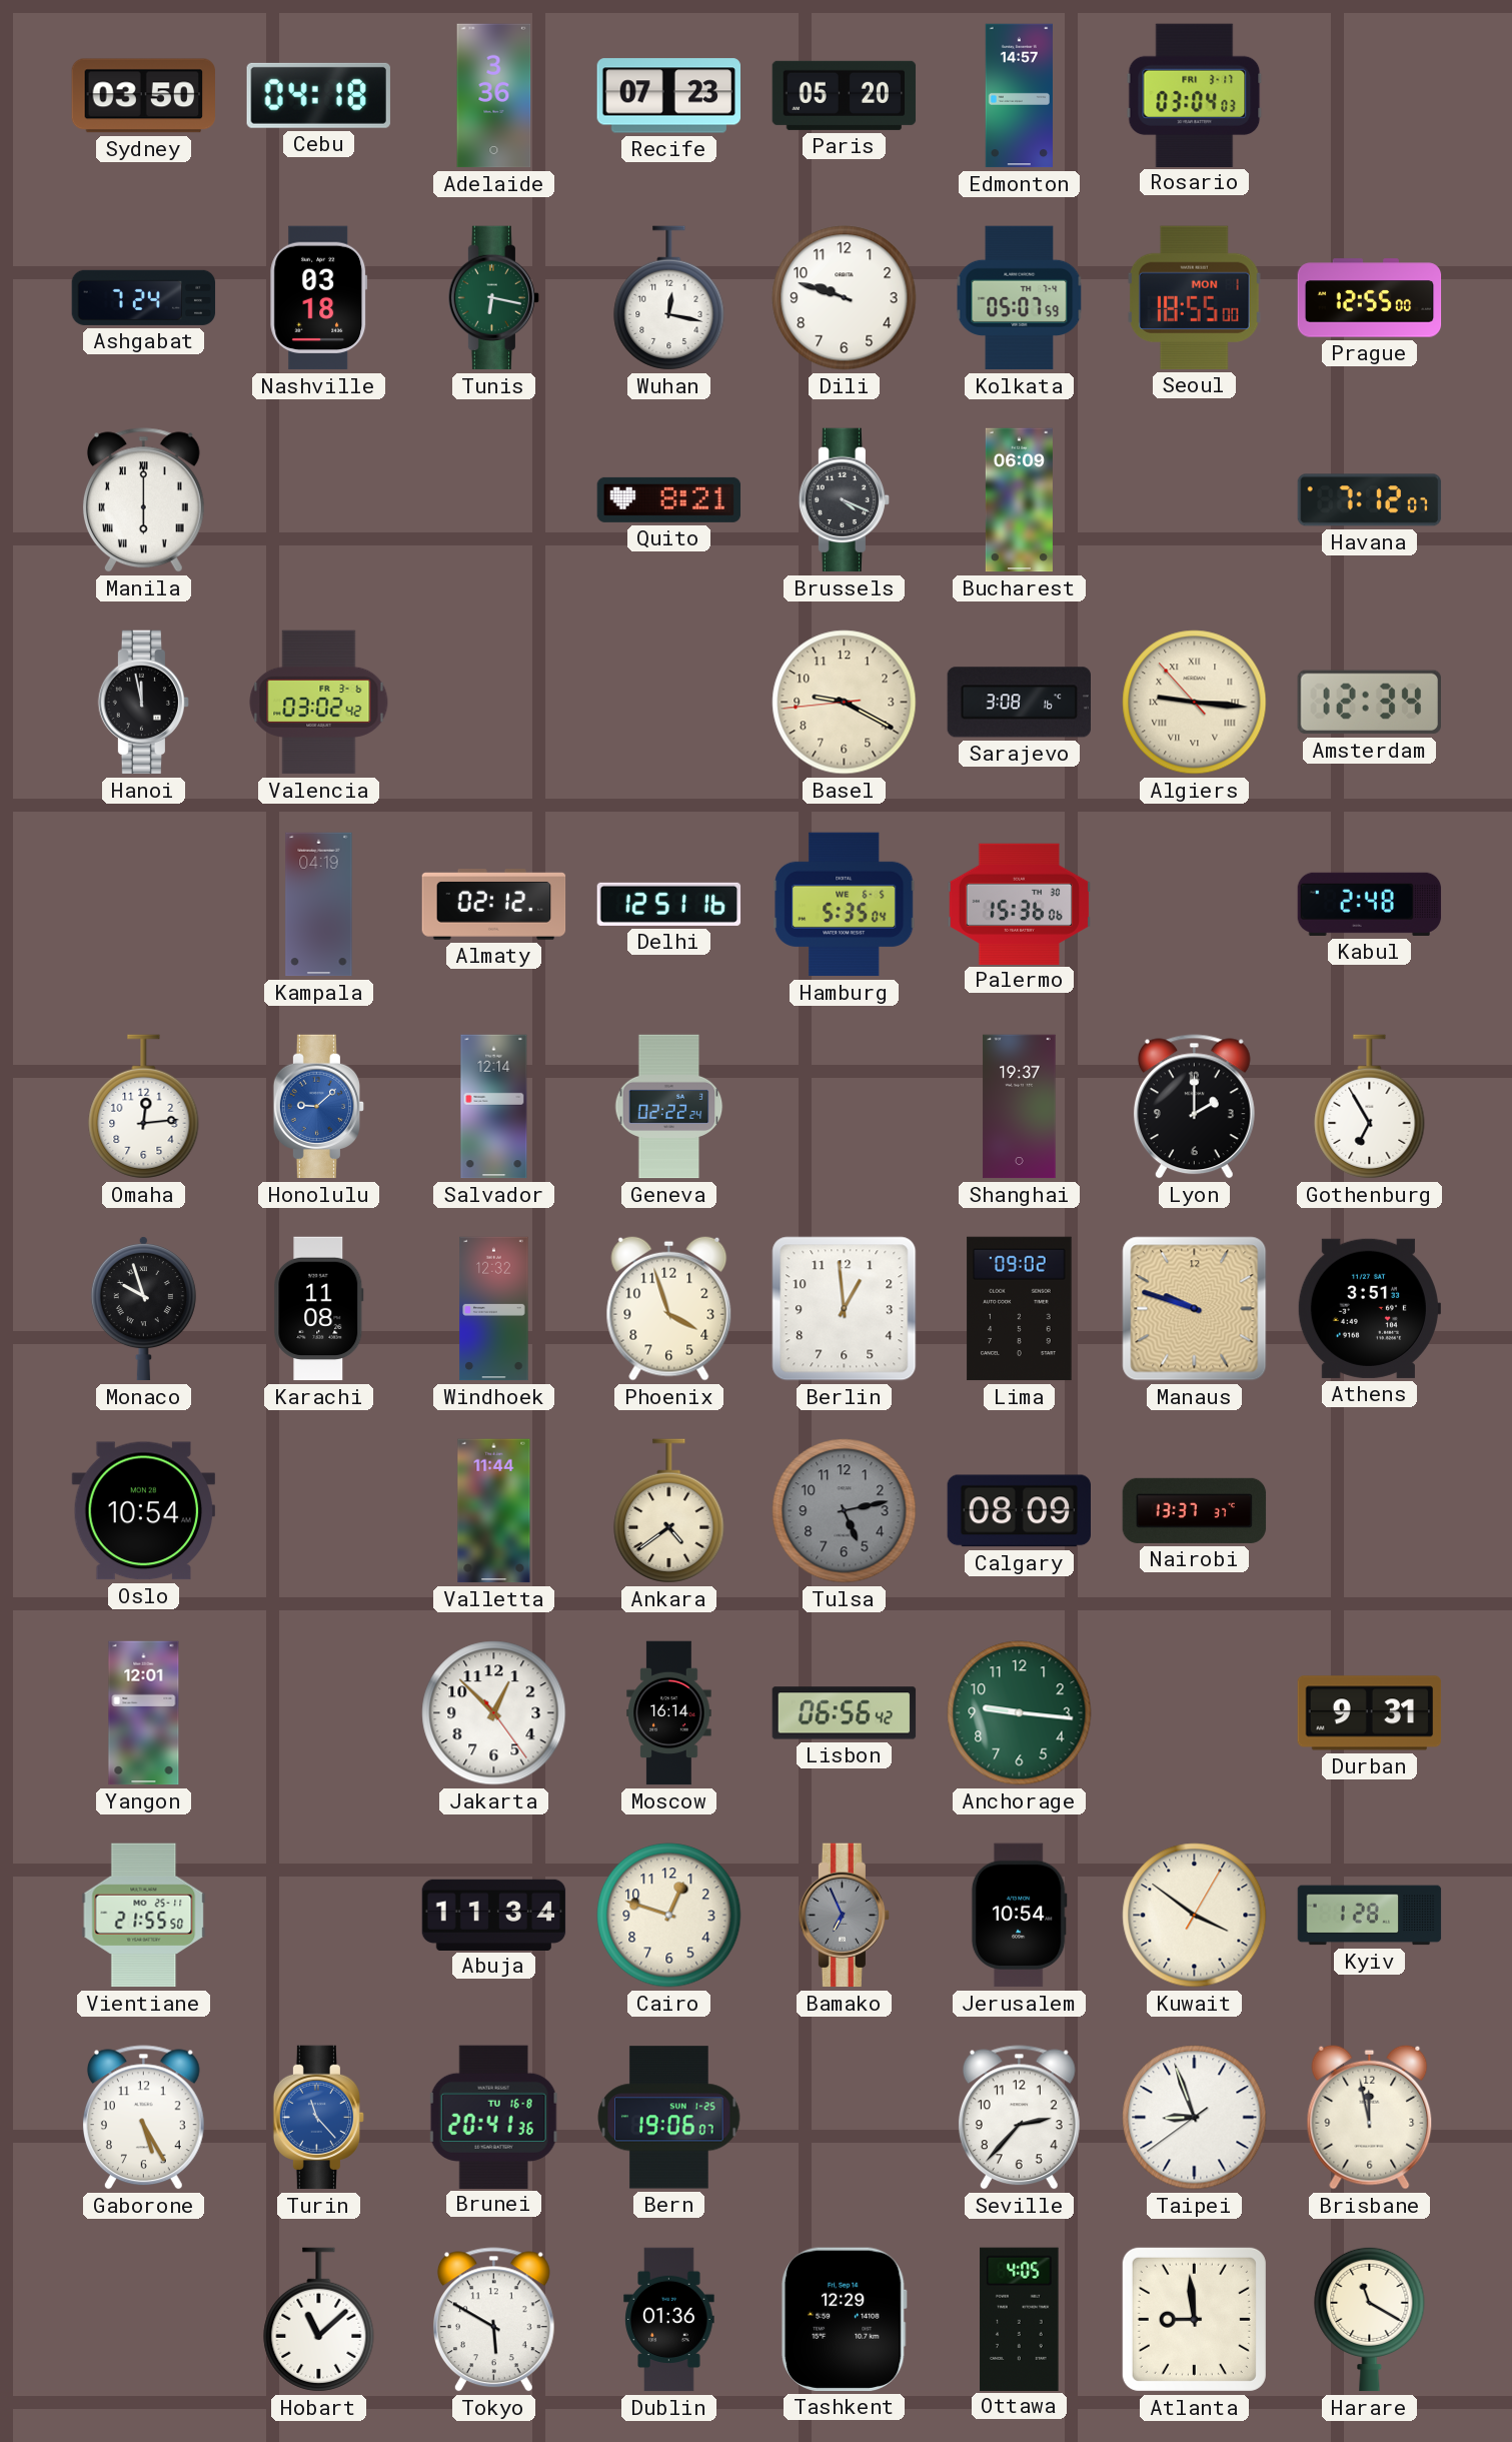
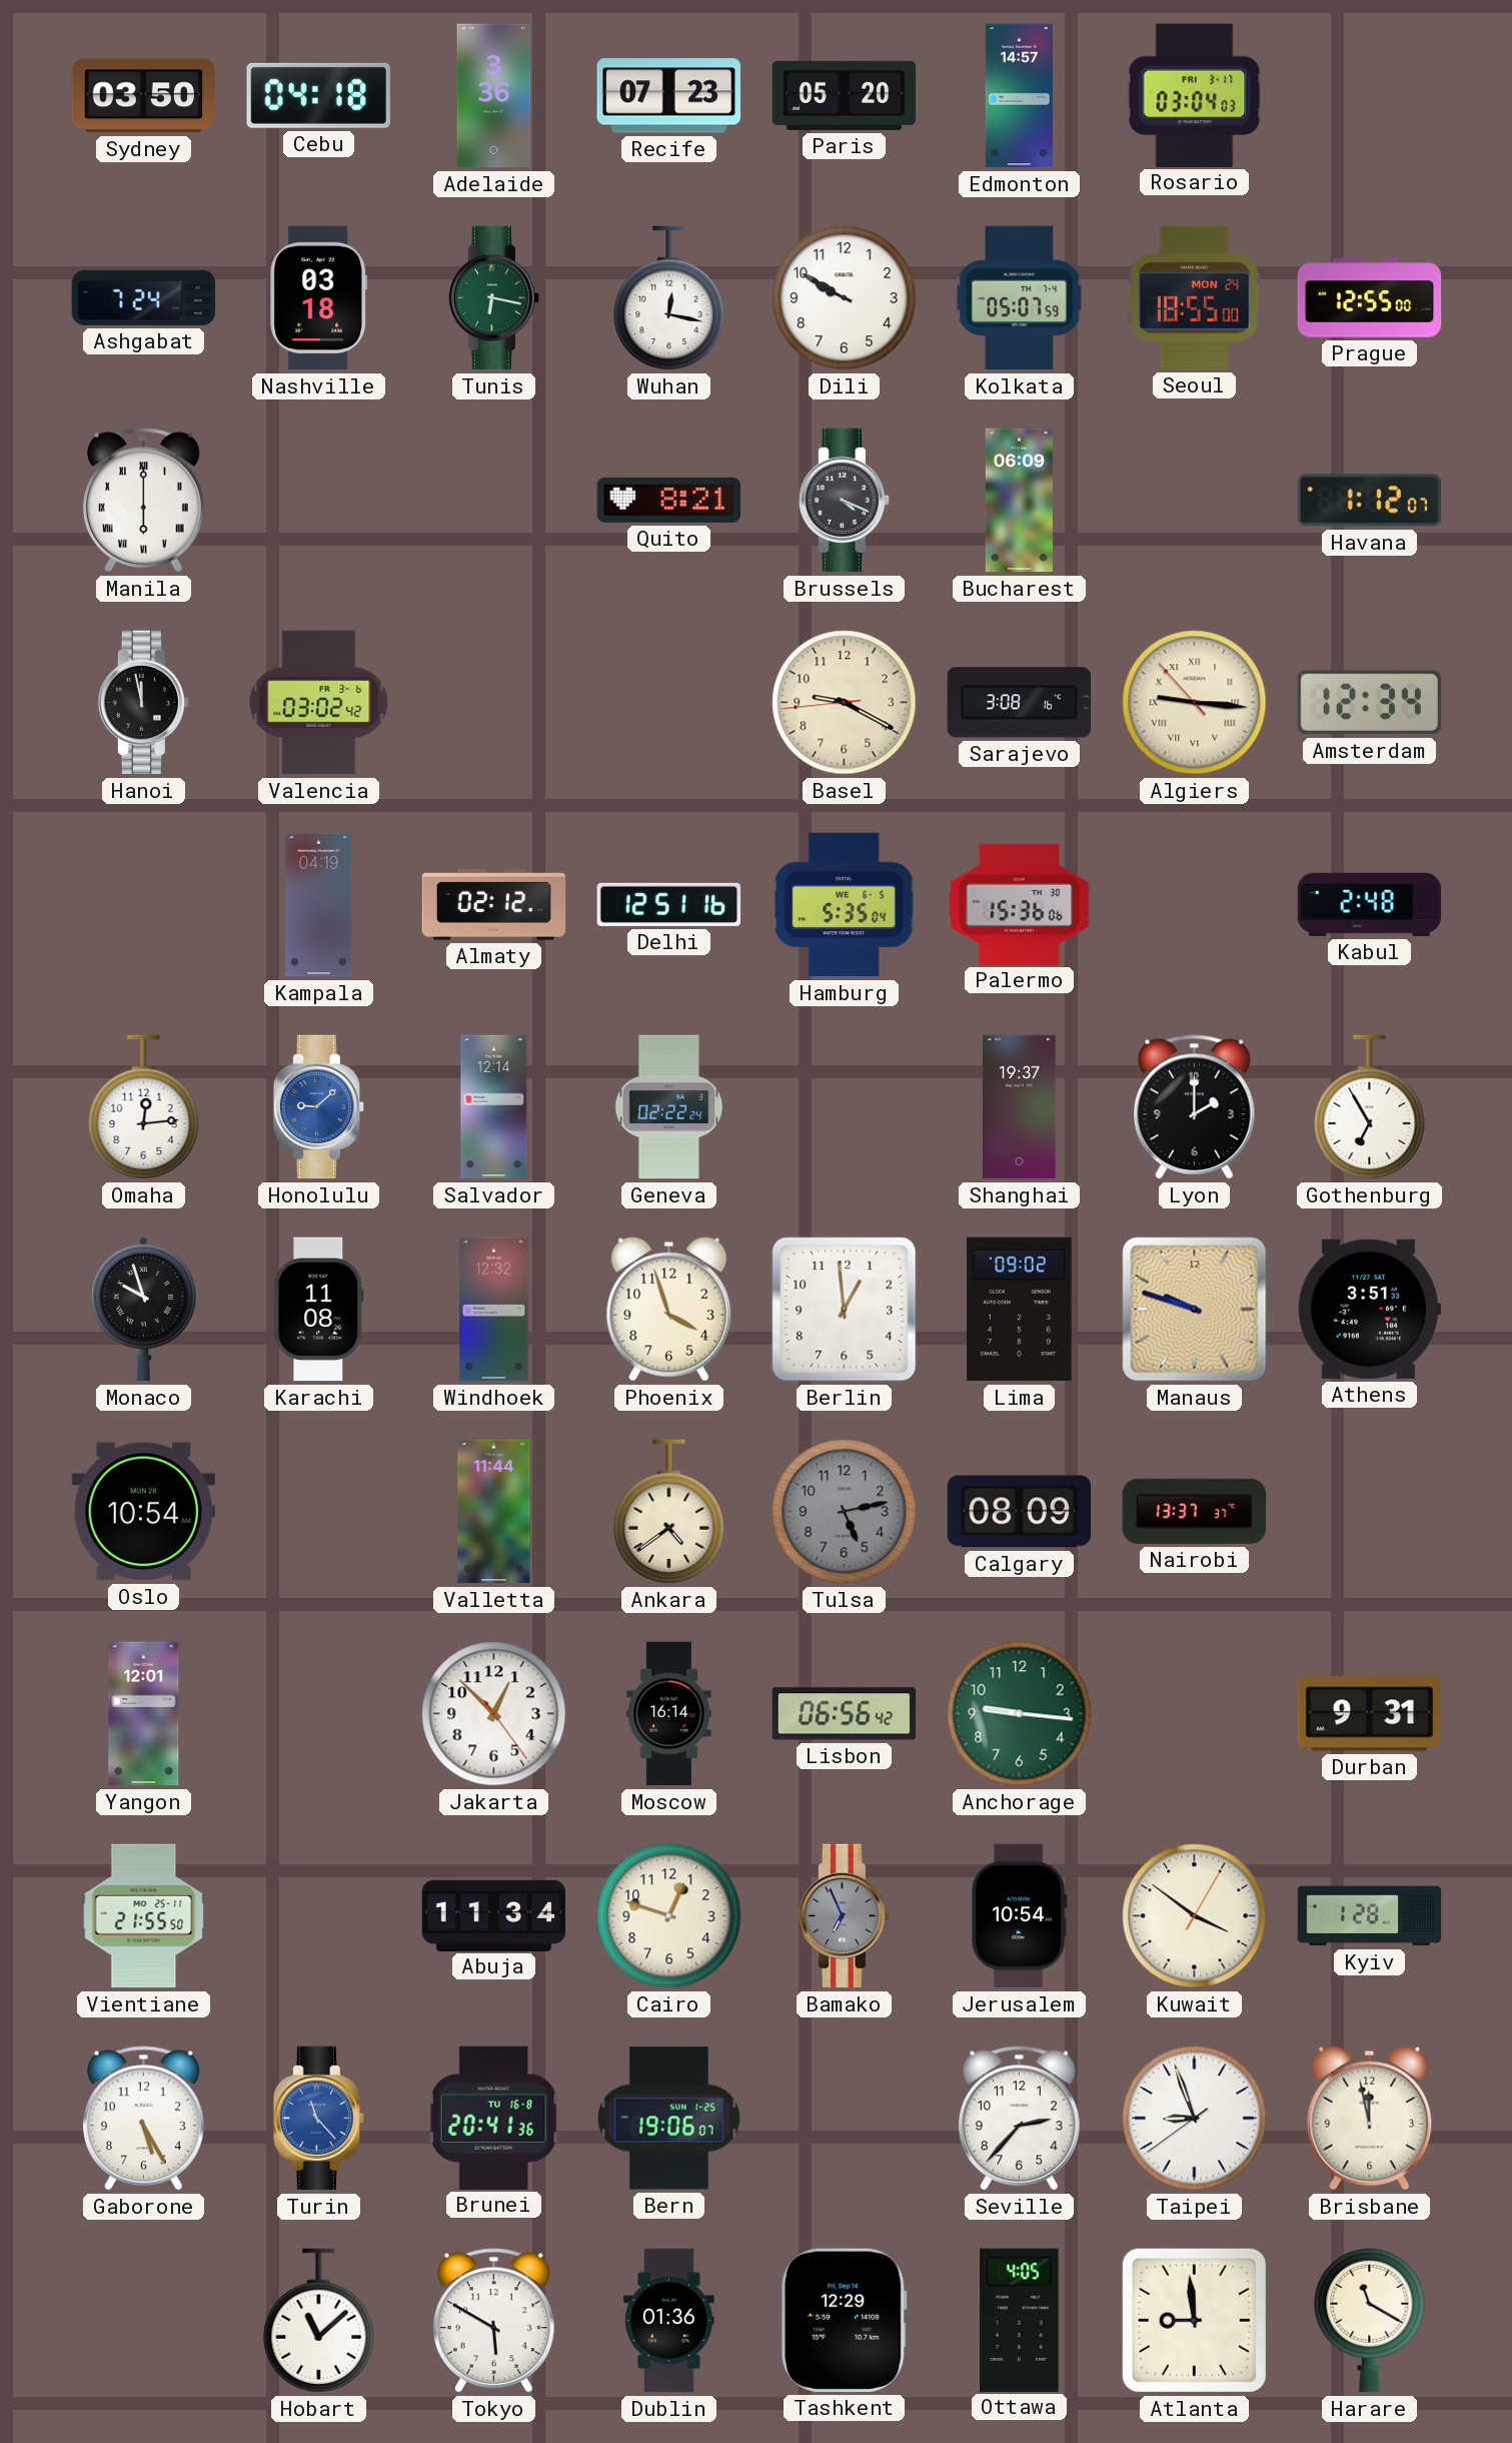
Dili: 9:48 -> 9:50 (845, 298)
Seoul date: MON 1 -> MON 24 (1194, 297)
Havana: 7:12 -> 1:12 (1370, 501)
